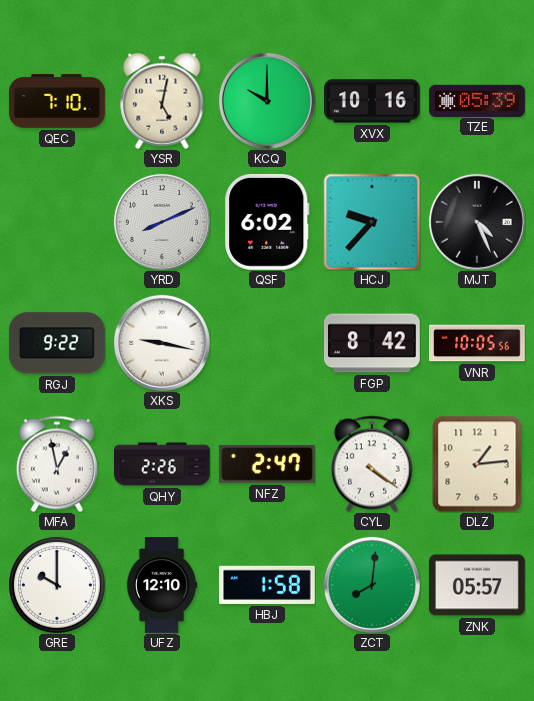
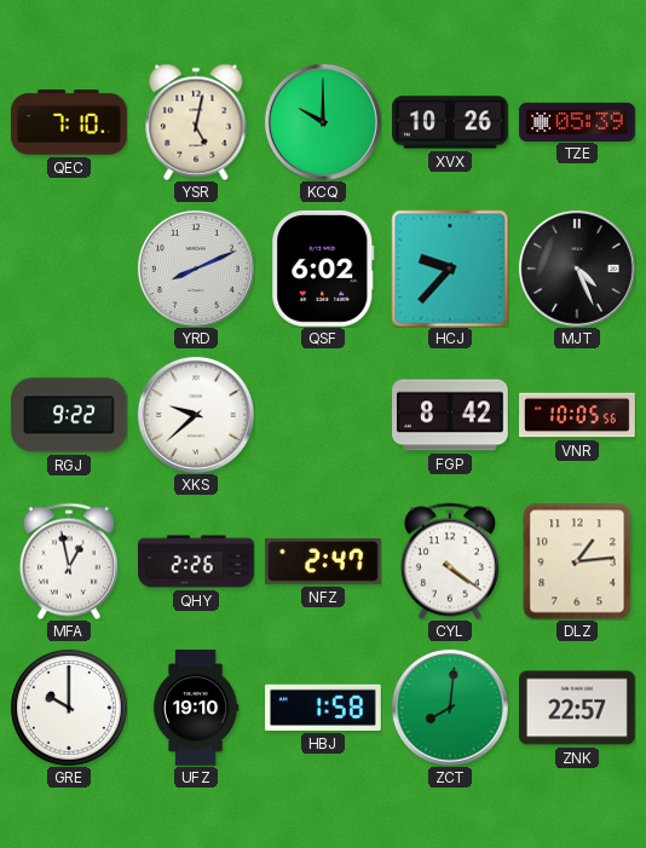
XVX: 10:16 -> 10:26 (451, 122)
XKS: 9:17 -> 9:38 (196, 415)
UFZ: 12:10 -> 19:10 (196, 708)
ZNK: 05:57 -> 22:57 (578, 708)
